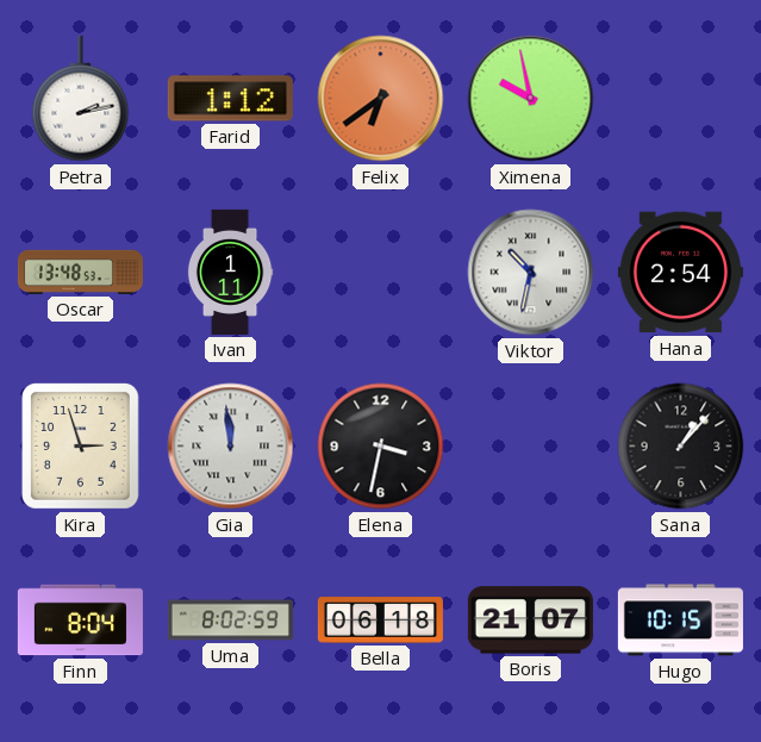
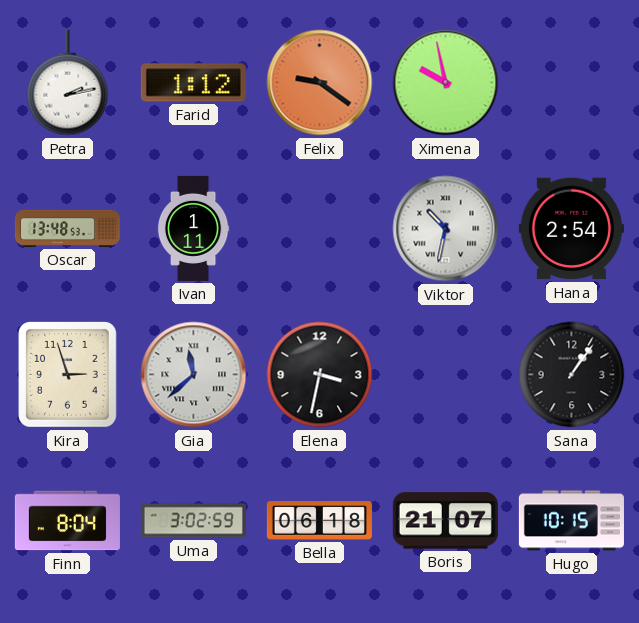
Felix: 6:39 -> 9:21 (320, 83)
Gia: 11:59 -> 11:38 (194, 375)
Sana: 1:07 -> 1:06 (572, 375)
Uma: 8:02 -> 3:02 (193, 521)
